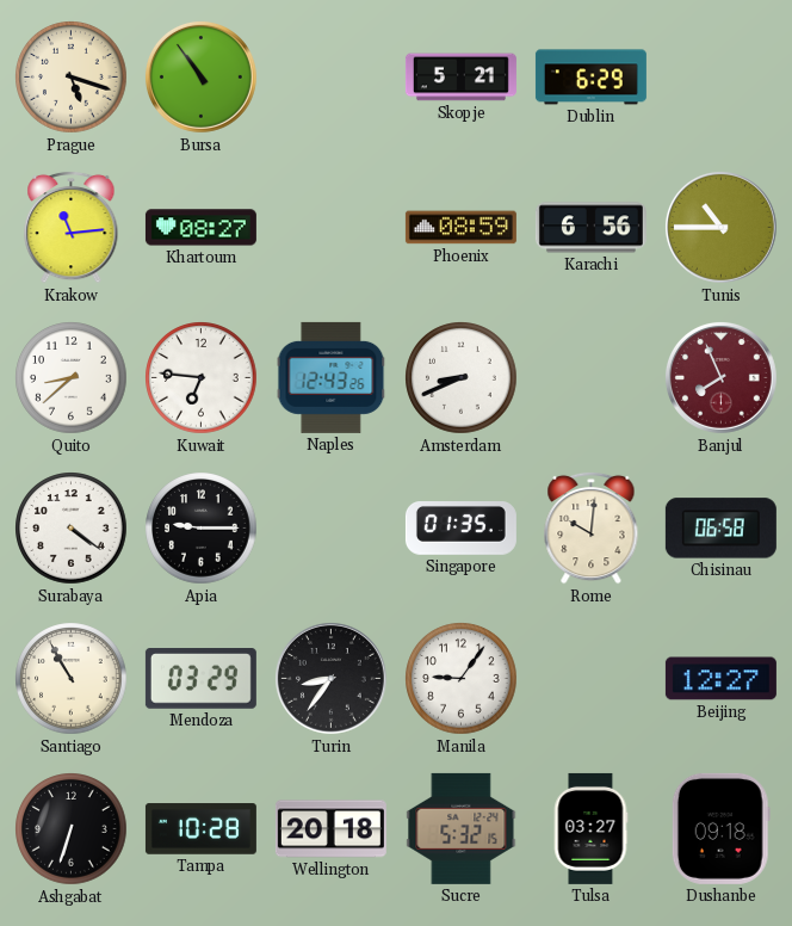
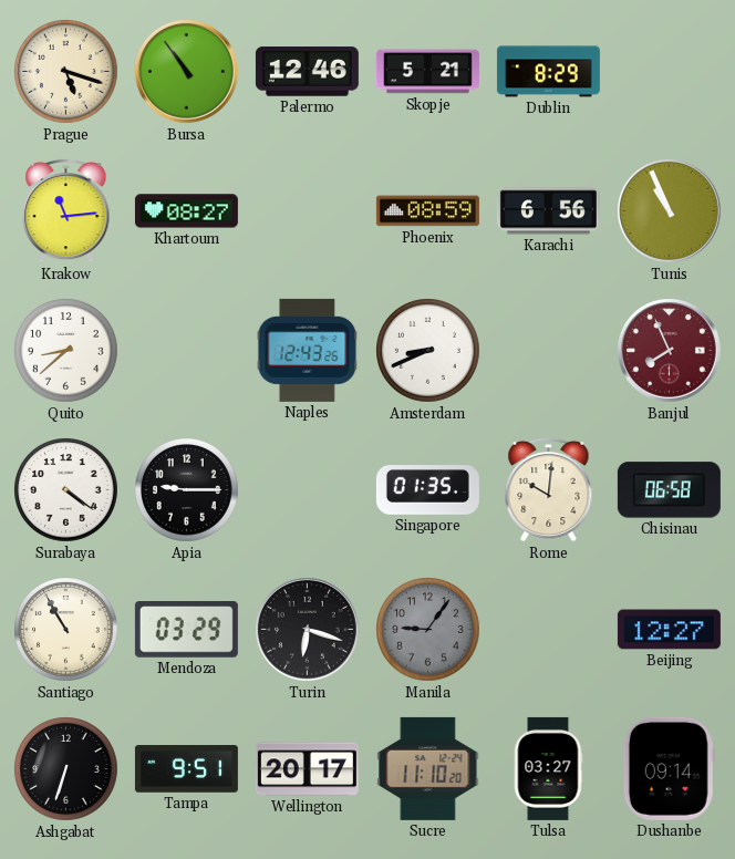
Palermo: none -> 12:46 (307, 72)
Dublin: 6:29 -> 8:29 (548, 72)
Tunis: 10:45 -> 10:56 (670, 211)
Kuwait: 6:46 -> none (202, 378)
Turin: 8:36 -> 6:18 (308, 630)
Manila dial: white -> grey (428, 630)
Tampa: 10:28 -> 9:51 (186, 769)
Wellington: 20:18 -> 20:17 (307, 769)
Sucre: 5:32 -> 11:10 (428, 768)
Dushanbe: 09:18 -> 09:14 (669, 768)
